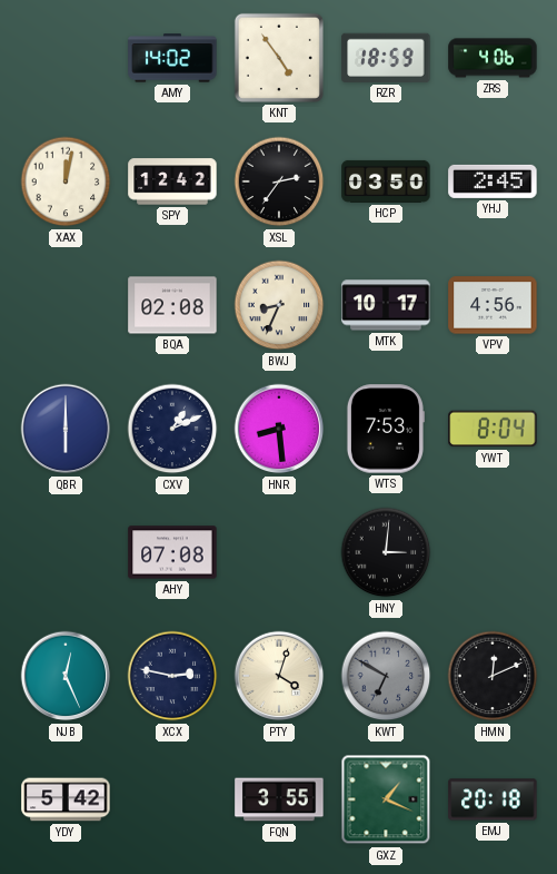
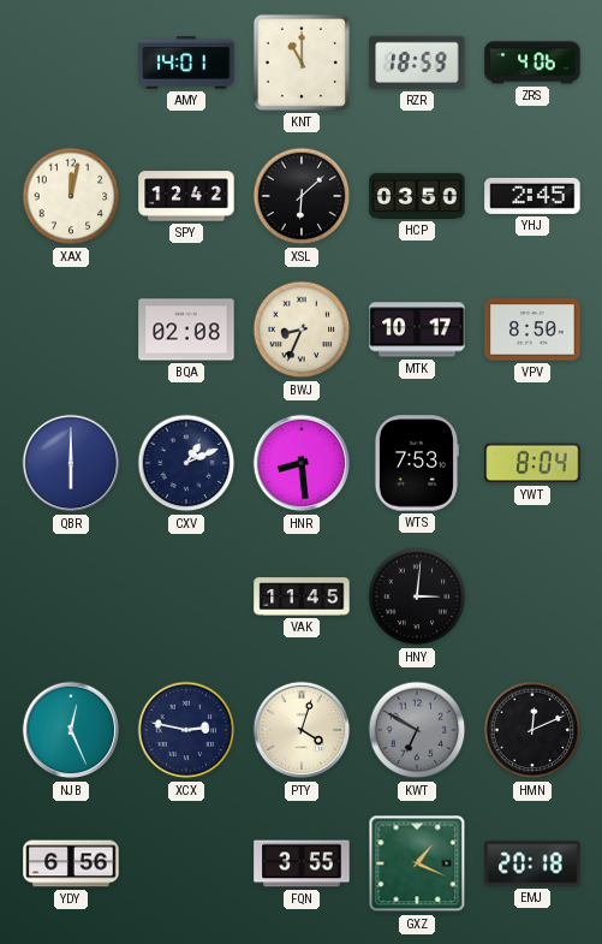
AMY: 14:02 -> 14:01 (186, 63)
KNT: 4:54 -> 11:00 (302, 63)
XSL: 2:36 -> 6:08 (302, 196)
VPV: 4:56 -> 8:50 (532, 329)
AHY: 07:08 -> none (172, 552)
VAK: none -> 11:45 (302, 596)
YDY: 5:42 -> 6:56 (71, 863)
